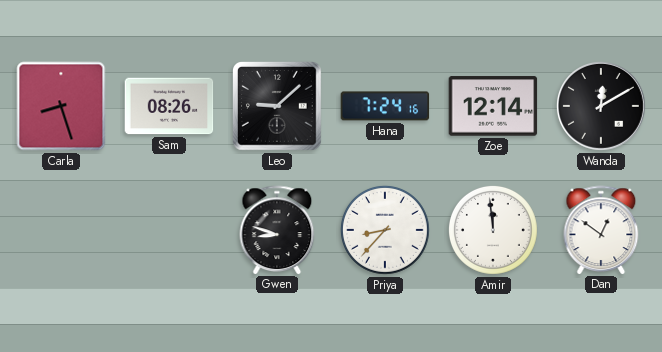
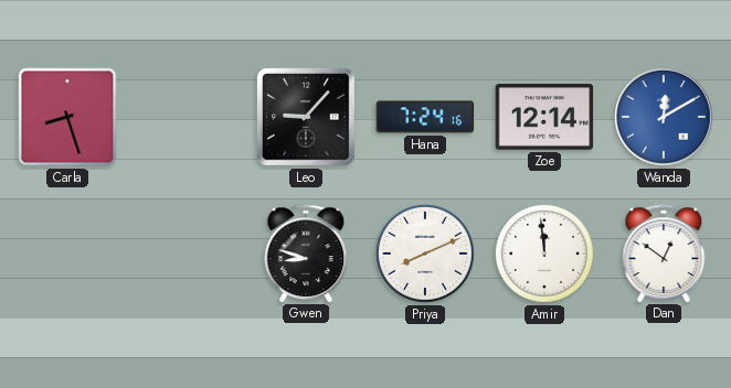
Sam: 08:26 -> none (169, 106)
Leo: 9:08 -> 9:07 (307, 118)
Wanda dial: black -> blue (664, 117)
Priya: 8:37 -> 8:11 (425, 254)
